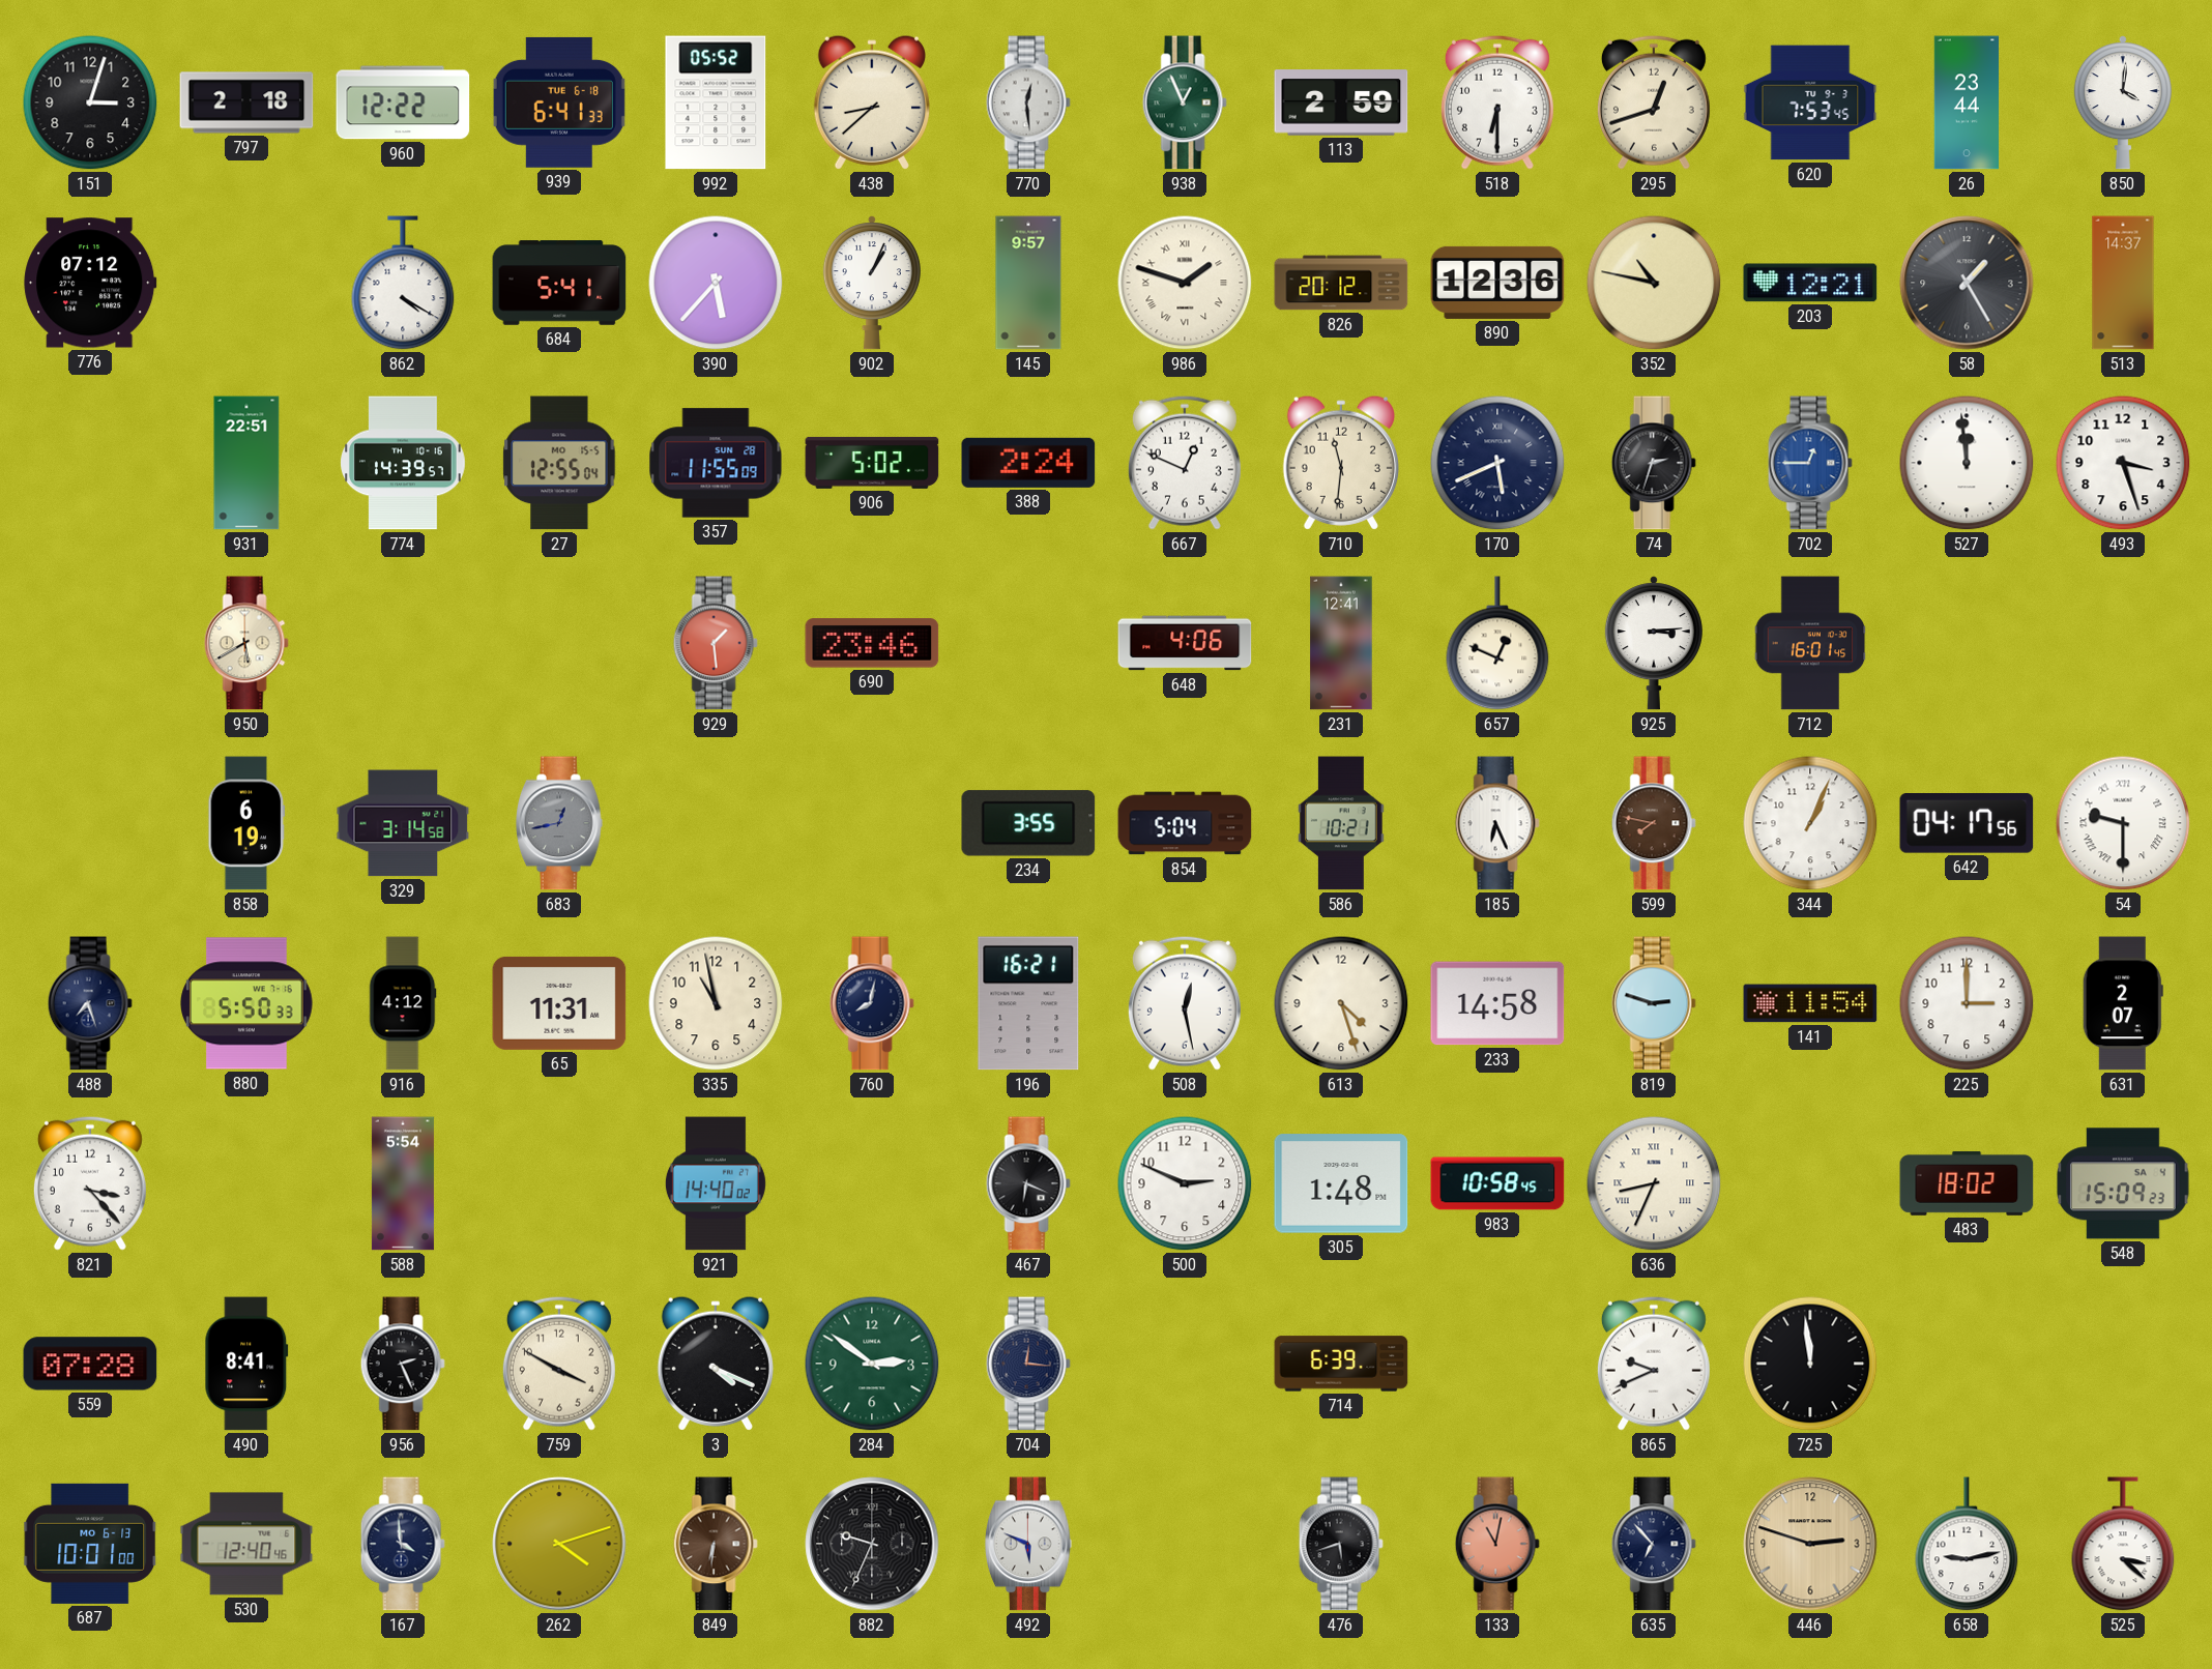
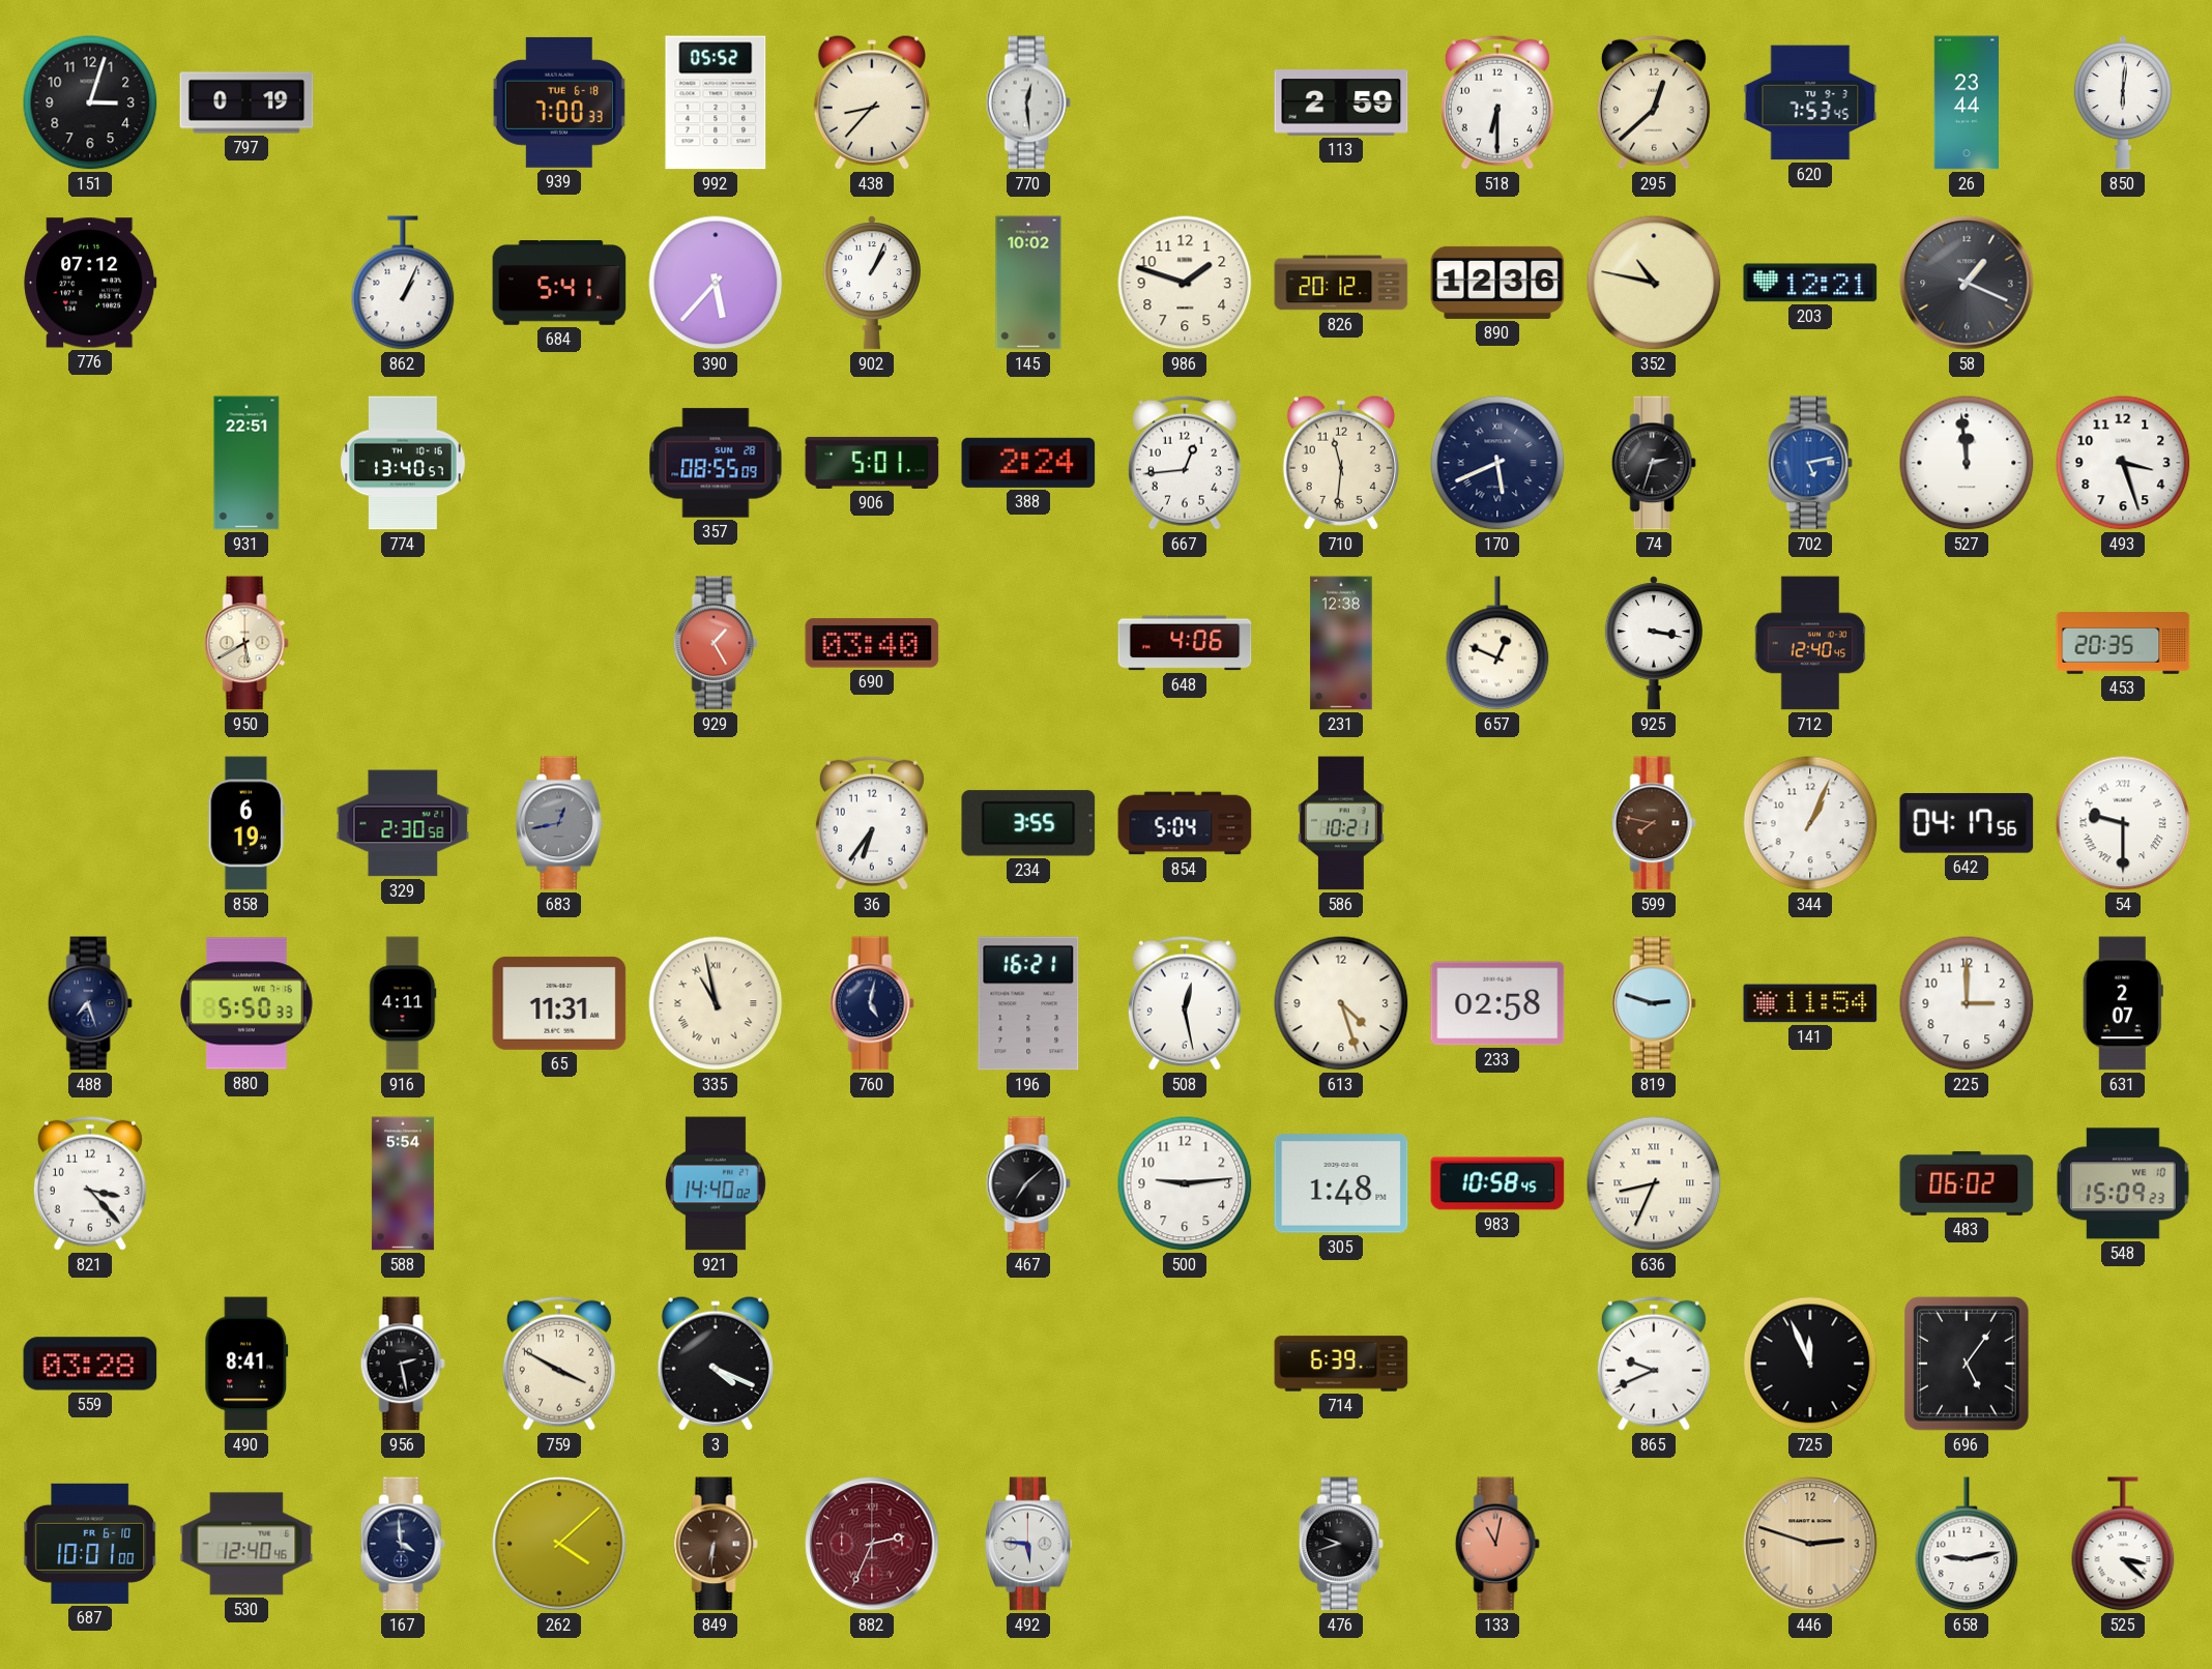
797: 2:18 -> 0:19 (246, 103)
960: 12:22 -> none (403, 103)
939: 6:41 -> 7:00 (559, 103)
438: 8:38 -> 8:37 (872, 103)
938: 12:56 -> none (1185, 103)
295: 12:42 -> 12:38 (1654, 103)
850: 4:01 -> 6:01 (2123, 103)
862: 4:20 -> 1:04 (403, 283)
145: 9:57 -> 10:02 (1028, 283)
986 numerals: Roman -> Arabic (1185, 283)
58: 1:25 -> 1:19 (1967, 283)
513: 14:37 -> none (2123, 283)
774: 14:39 -> 13:40 (404, 463)
27: 12:55 -> none (559, 463)
357: 11:55 -> 08:55 (716, 463)
906: 5:02 -> 5:01 (872, 463)
667: 12:49 -> 12:44 (1185, 463)
702: 12:45 -> 5:13 (1810, 463)
929: 1:29 -> 1:25 (716, 643)
690: 23:46 -> 03:40 (872, 643)
231: 12:41 -> 12:38 (1341, 643)
925: 3:14 -> 3:17 (1654, 643)
712: 16:01 -> 12:40 (1810, 643)
453: none -> 20:35 (2123, 643)
329: 3:14 -> 2:30 (403, 823)
36: none -> 6:36 (872, 823)
185: 6:26 -> none (1497, 823)
916: 4:12 -> 4:11 (403, 1003)
335 numerals: Arabic -> Roman (716, 1003)
760: 8:02 -> 5:02 (872, 1003)
233: 14:58 -> 02:58 (1497, 1003)
467: 6:19 -> 7:08 (1028, 1183)
500: 2:49 -> 9:14 (1185, 1183)
483: 18:02 -> 06:02 (1967, 1183)
548 date: SA 4 -> WE 10 (2124, 1183)
559: 07:28 -> 03:28 (90, 1364)
956: 2:26 -> 2:28 (403, 1364)
284: 2:51 -> none (872, 1364)
704: 12:16 -> none (1028, 1364)
725: 11:59 -> 11:56 (1810, 1364)
696: none -> 5:06 (1967, 1364)
687 date: MO 6-13 -> FR 6-10 (91, 1544)
262: 4:12 -> 4:08 (559, 1544)
882: 9:34 -> 2:34 (872, 1544)
882 dial: black -> burgundy (872, 1544)
492: 5:49 -> 5:46 (1029, 1544)
476: 5:42 -> 9:42 (1341, 1544)
635: 6:53 -> none (1654, 1544)
